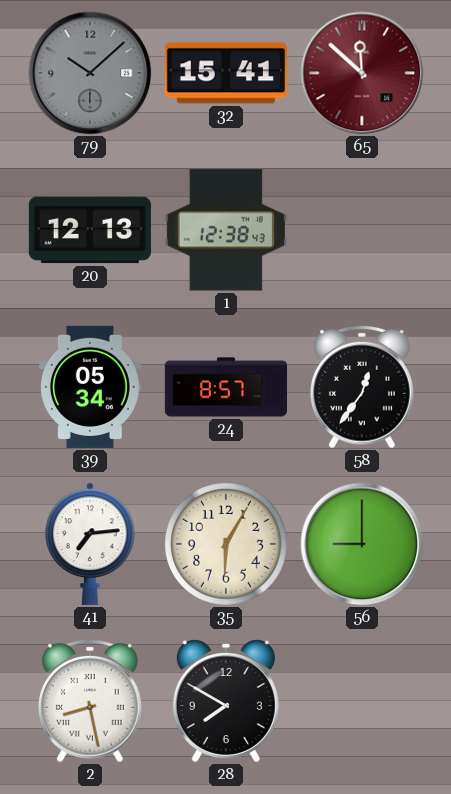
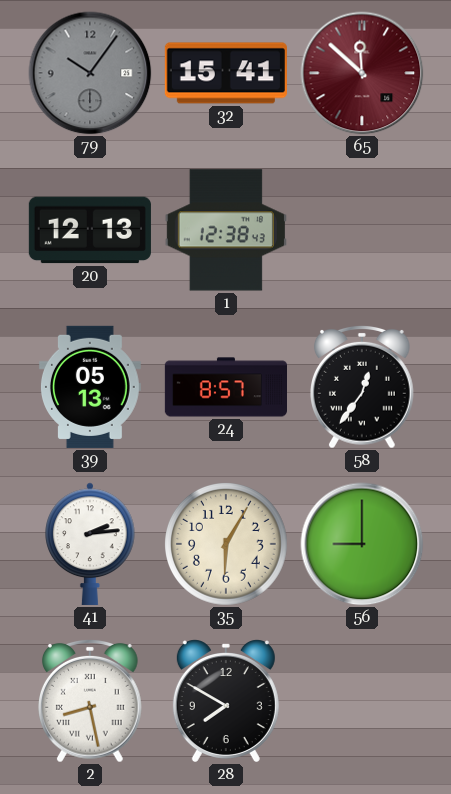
79: 10:08 -> 10:06 (90, 73)
39: 05:34 -> 05:13 (90, 387)
41: 7:14 -> 2:14 (90, 544)
